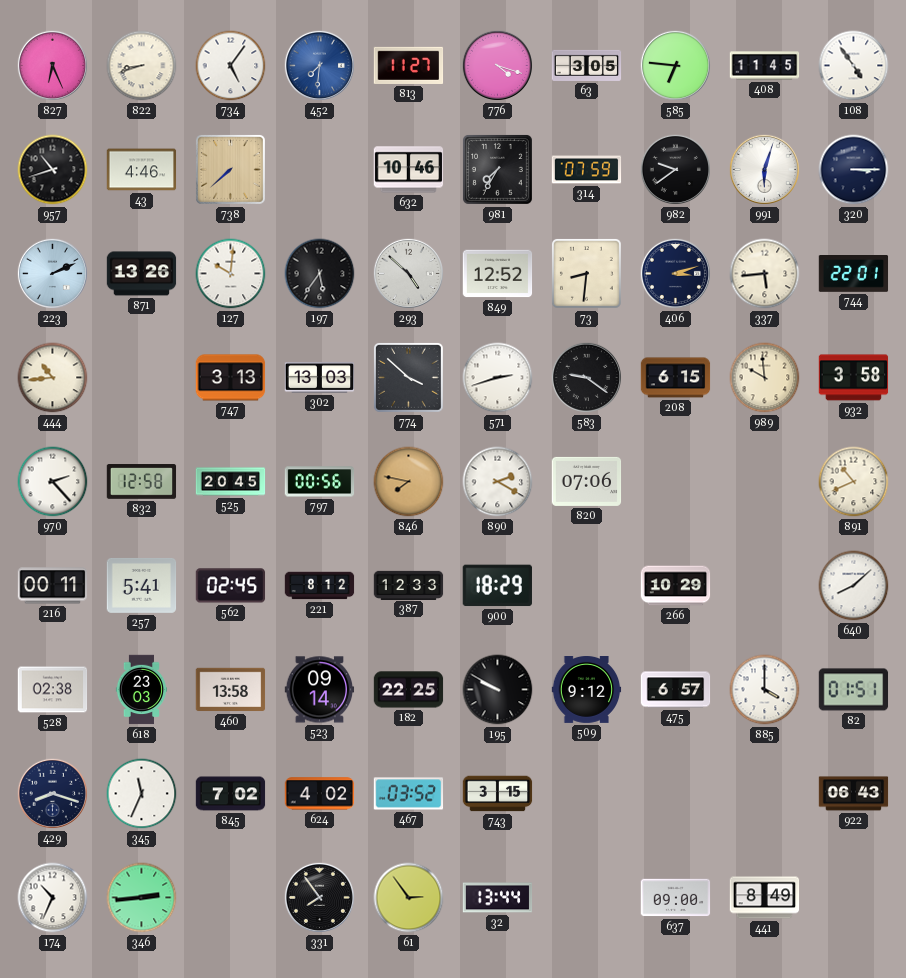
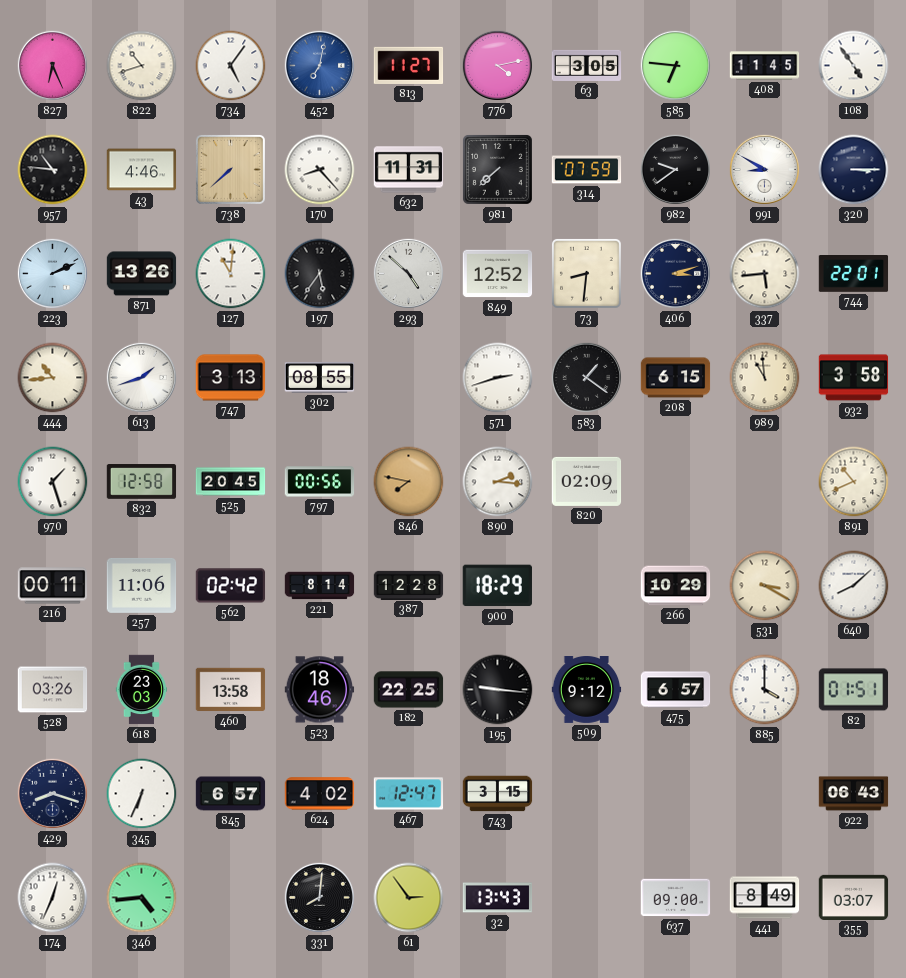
822: 8:42 -> 10:42 (142, 66)
452: 7:31 -> 7:02 (319, 65)
776: 4:18 -> 4:13 (497, 65)
957: 10:42 -> 10:46 (53, 170)
170: none -> 8:23 (320, 170)
632: 10:46 -> 11:31 (409, 170)
981: 7:35 -> 7:38 (497, 169)
991: 6:03 -> 8:50 (764, 169)
127: 10:01 -> 11:01 (231, 274)
613: none -> 1:42 (141, 377)
302: 13:03 -> 08:55 (320, 377)
774: 3:52 -> none (408, 377)
583: 9:21 -> 1:21 (586, 377)
989: 9:59 -> 10:59 (765, 378)
970: 2:23 -> 1:27 (53, 482)
890: 2:20 -> 2:16 (498, 482)
820: 07:06 -> 02:09 (587, 481)
257: 5:41 -> 11:06 (142, 585)
562: 02:45 -> 02:42 (231, 586)
221: 8:12 -> 8:14 (320, 586)
387: 12:33 -> 12:28 (409, 585)
531: none -> 3:20 (765, 586)
528: 02:38 -> 03:26 (53, 690)
523: 09:14 -> 18:46 (320, 690)
195: 9:50 -> 9:16 (498, 690)
345: 11:34 -> 6:34 (142, 794)
845: 7:02 -> 6:57 (231, 794)
467: 03:52 -> 12:47 (409, 794)
174: 10:34 -> 12:34 (53, 898)
346: 2:44 -> 4:44 (142, 898)
331: 7:54 -> 8:01 (319, 897)
32: 13:44 -> 13:43 (498, 898)
355: none -> 03:07 (854, 897)
